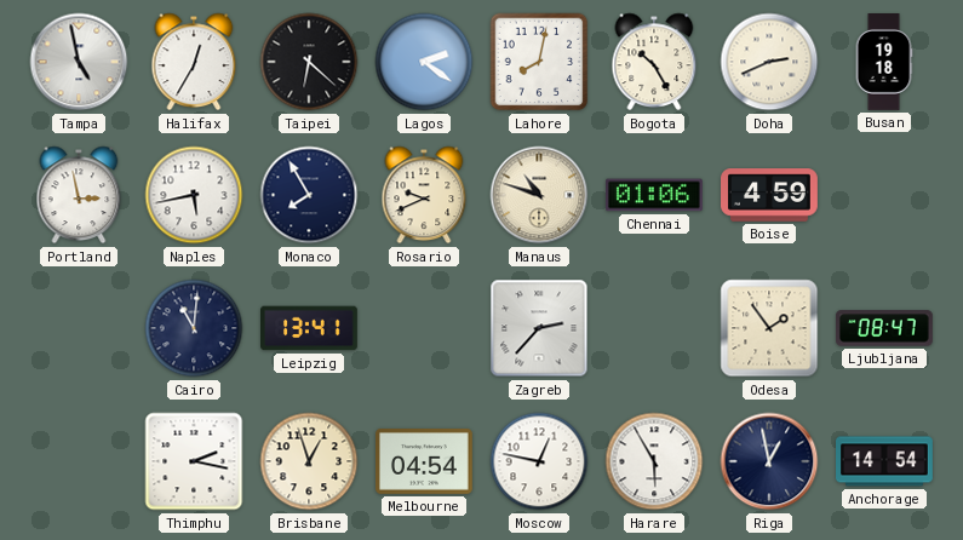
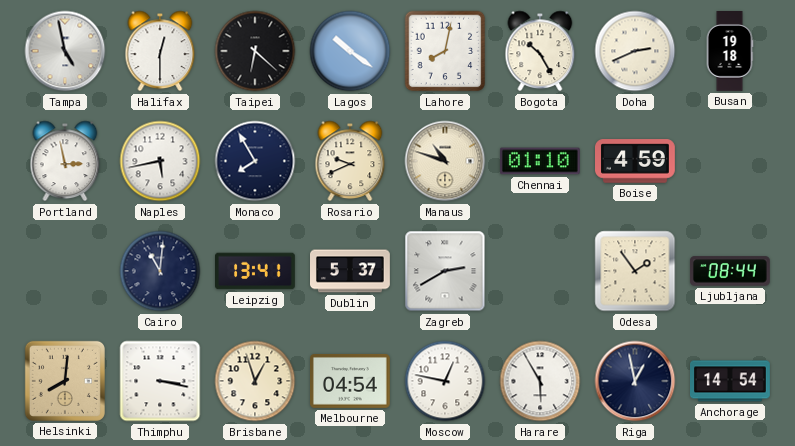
Halifax: 12:35 -> 12:30 (160, 51)
Lagos: 2:21 -> 10:21 (350, 51)
Chennai: 01:06 -> 01:10 (540, 161)
Dublin: none -> 5:37 (351, 271)
Zagreb: 2:37 -> 2:40 (445, 271)
Ljubljana: 08:47 -> 08:44 (730, 271)
Helsinki: none -> 8:01 (65, 381)
Thimphu: 2:17 -> 3:17 (160, 381)
